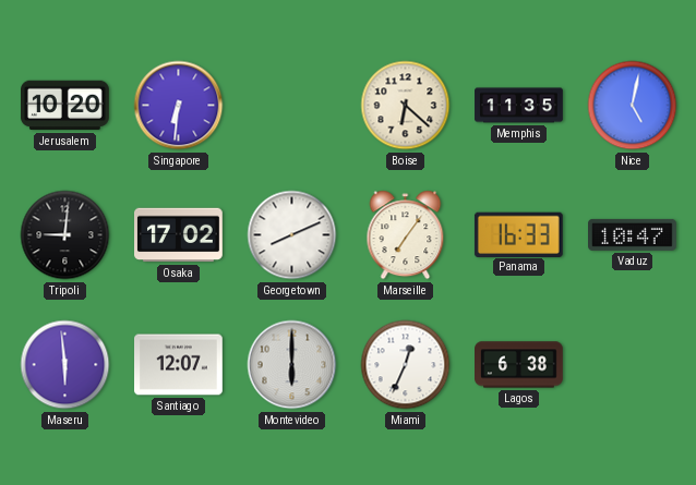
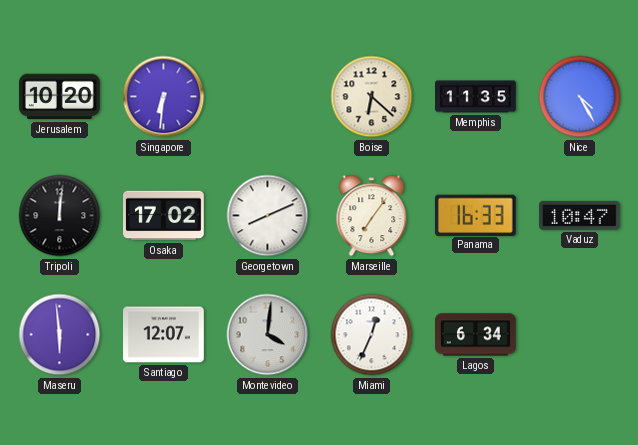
Nice: 5:02 -> 4:25 (580, 97)
Tripoli: 9:01 -> 12:01 (60, 216)
Montevideo: 6:00 -> 4:01 (268, 335)
Lagos: 6:38 -> 6:34 (476, 335)
